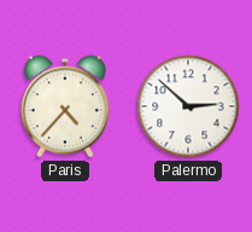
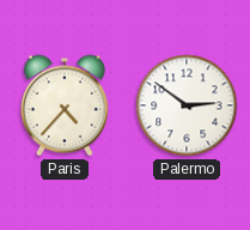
Palermo: 2:52 -> 2:51 (187, 105)
